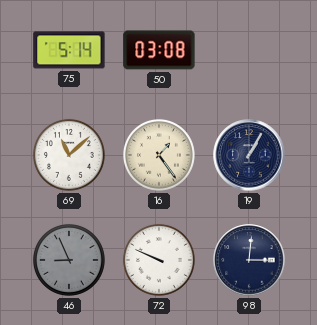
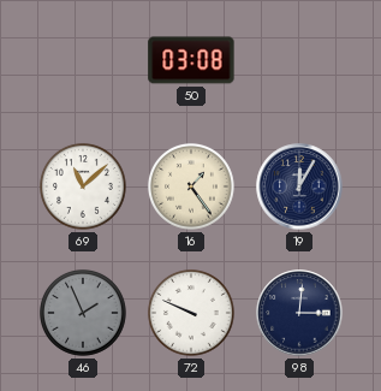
75: 5:14 -> none (69, 50)
19: 1:05 -> 12:05 (299, 186)
46: 8:56 -> 1:56 (83, 313)
